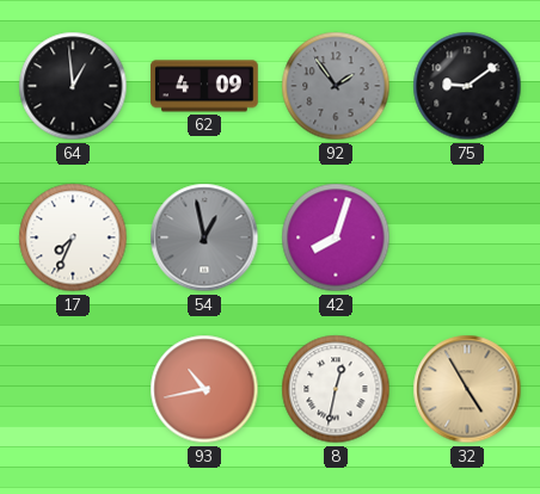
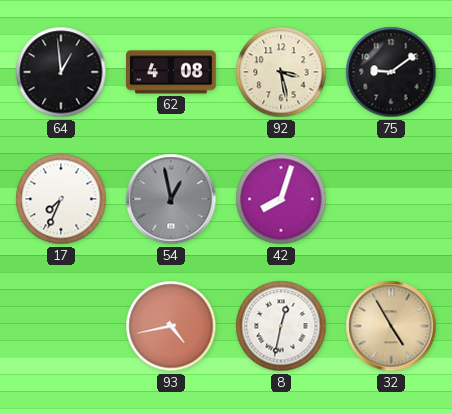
62: 4:09 -> 4:08 (171, 72)
92: 1:54 -> 3:28 (281, 72)
92 dial: grey -> cream (281, 72)
93: 10:43 -> 4:43 (171, 326)
